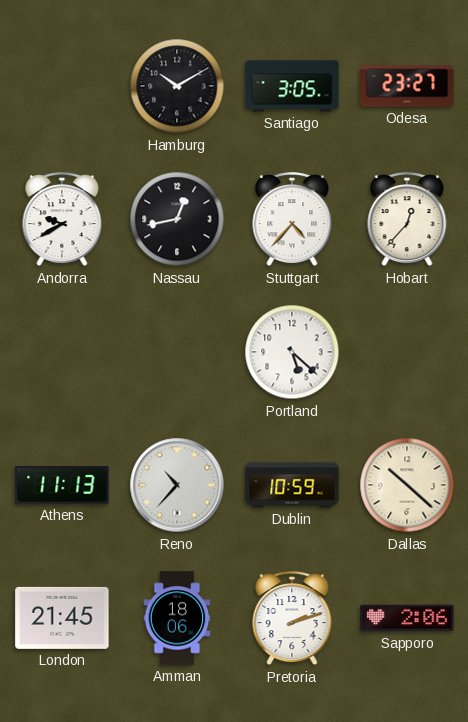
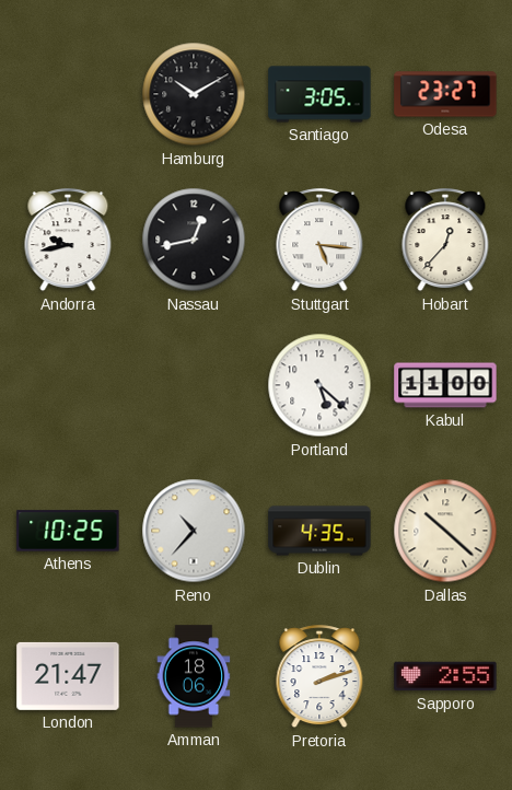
Andorra: 9:40 -> 9:43 (68, 241)
Stuttgart: 4:37 -> 5:16 (319, 241)
Kabul: none -> 11:00 (445, 385)
Athens: 11:13 -> 10:25 (68, 531)
Dublin: 10:59 -> 4:35 (319, 531)
London: 21:45 -> 21:47 (68, 676)
Sapporo: 2:06 -> 2:55 (445, 676)
